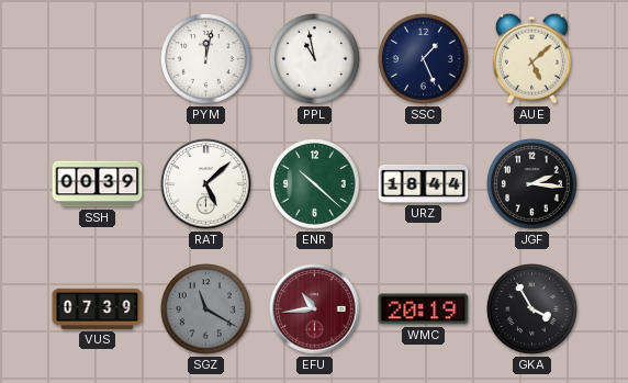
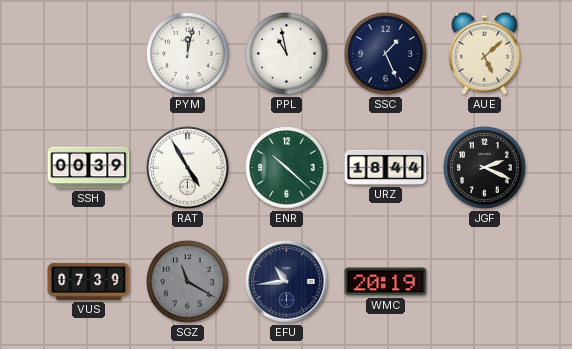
RAT: 5:08 -> 4:55 (188, 168)
JGF: 2:16 -> 2:19 (485, 168)
EFU dial: burgundy -> navy (287, 282)
GKA: 3:55 -> none (532, 309)
